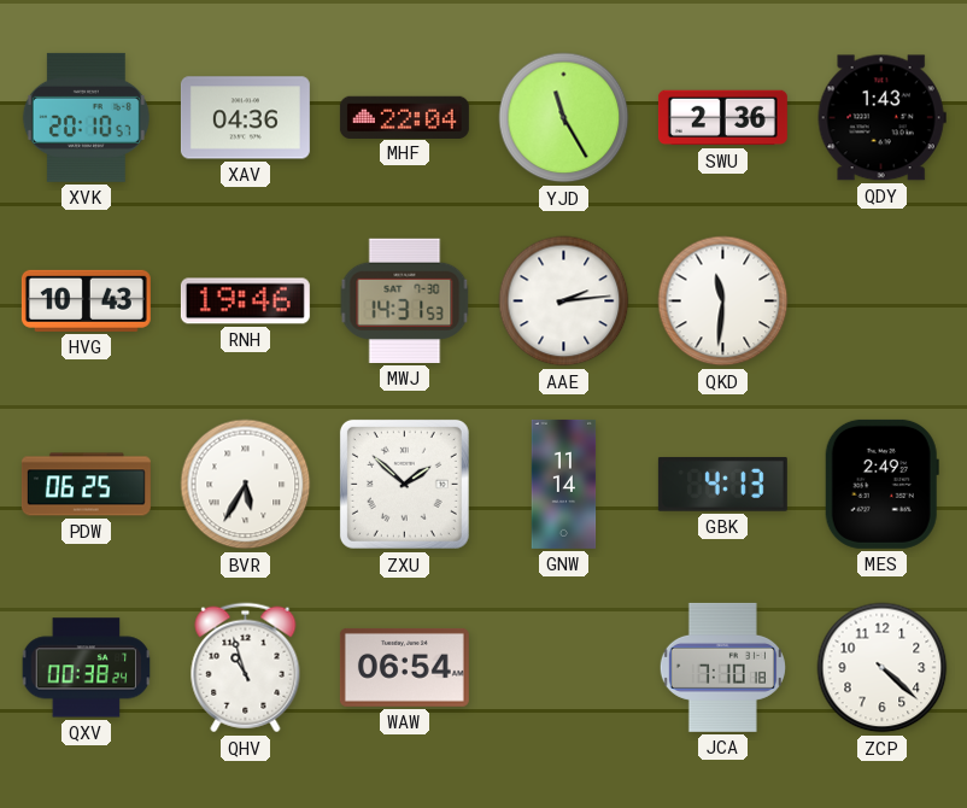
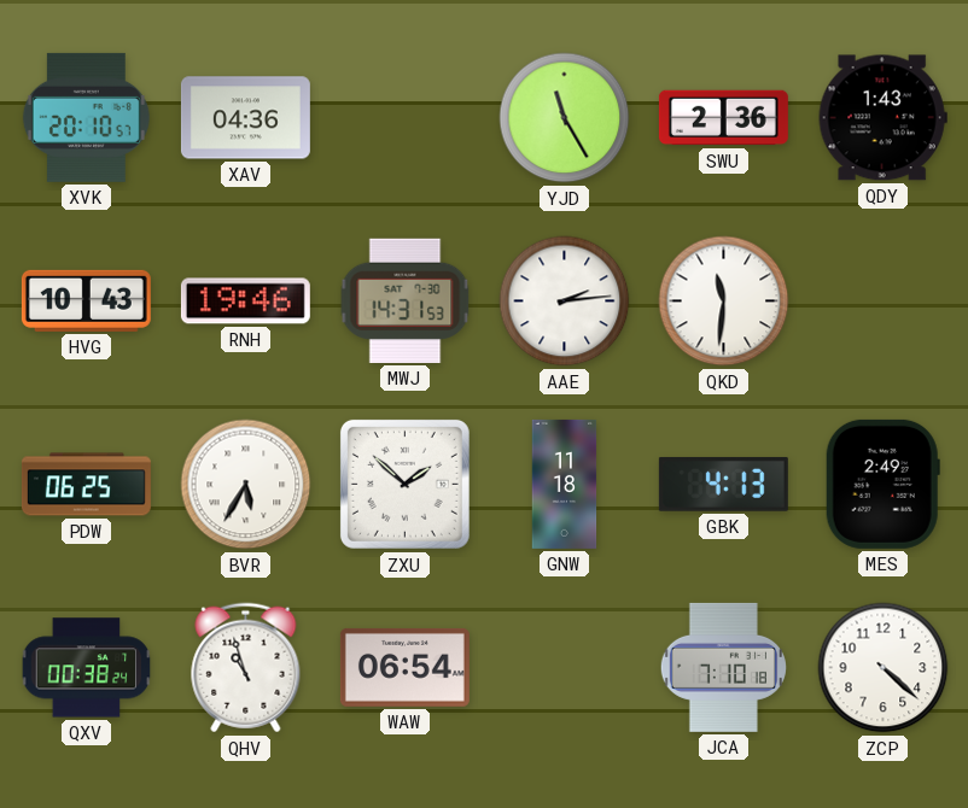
MHF: 22:04 -> none (404, 117)
GNW: 11:14 -> 11:18 (565, 484)
